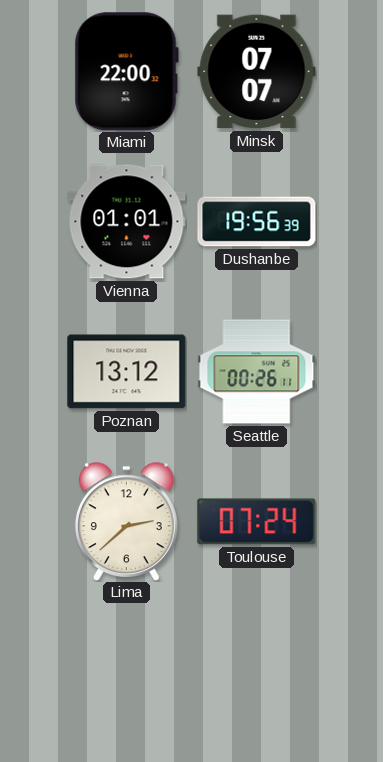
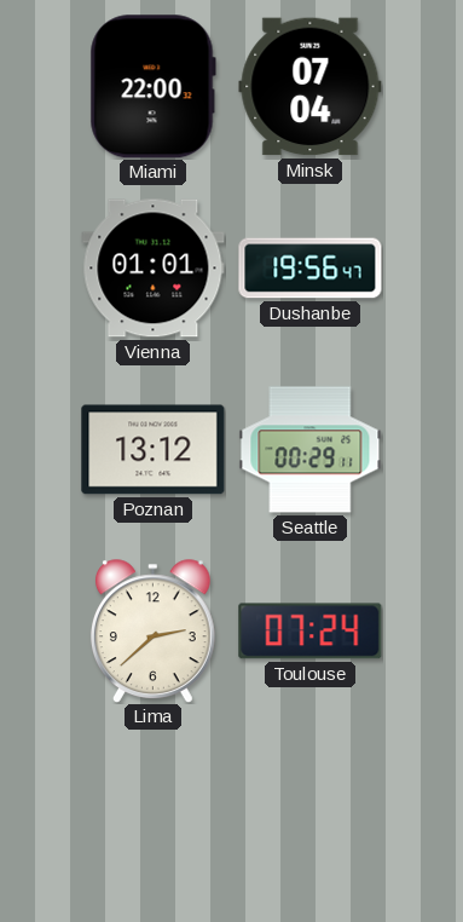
Minsk: 07:07 -> 07:04 (311, 87)
Dushanbe: 19:56:39 -> 19:56:47 (311, 269)
Seattle: 00:26 -> 00:29 (311, 450)
